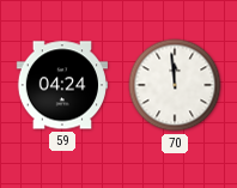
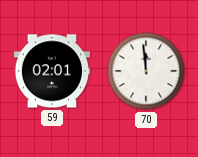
59: 04:24 -> 02:01 (51, 71)
